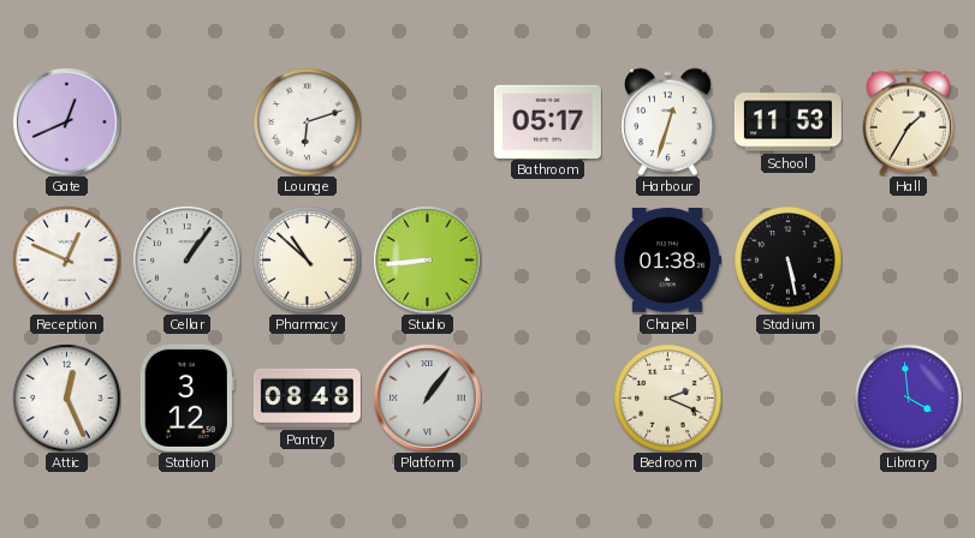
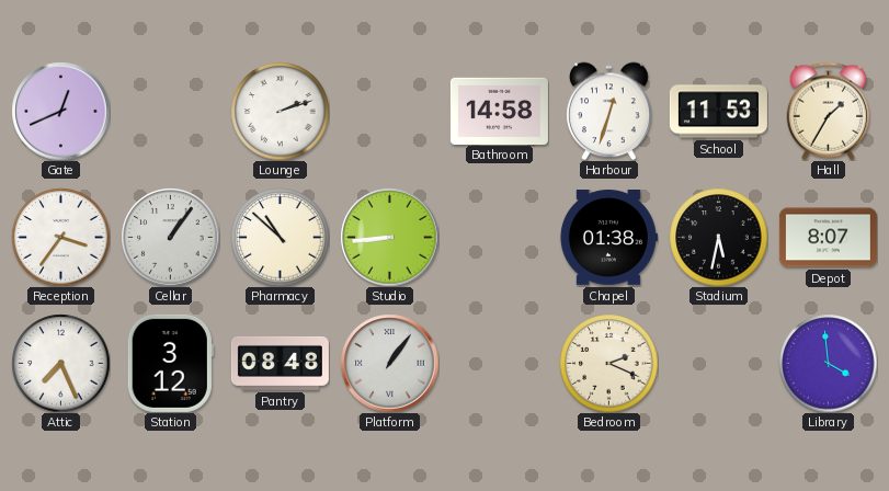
Lounge: 6:12 -> 2:12 (280, 111)
Bathroom: 05:17 -> 14:58 (499, 111)
Reception: 12:49 -> 3:36 (60, 237)
Stadium: 5:28 -> 5:32 (718, 237)
Depot: none -> 8:07 (828, 238)
Attic: 12:26 -> 7:26 (60, 363)
